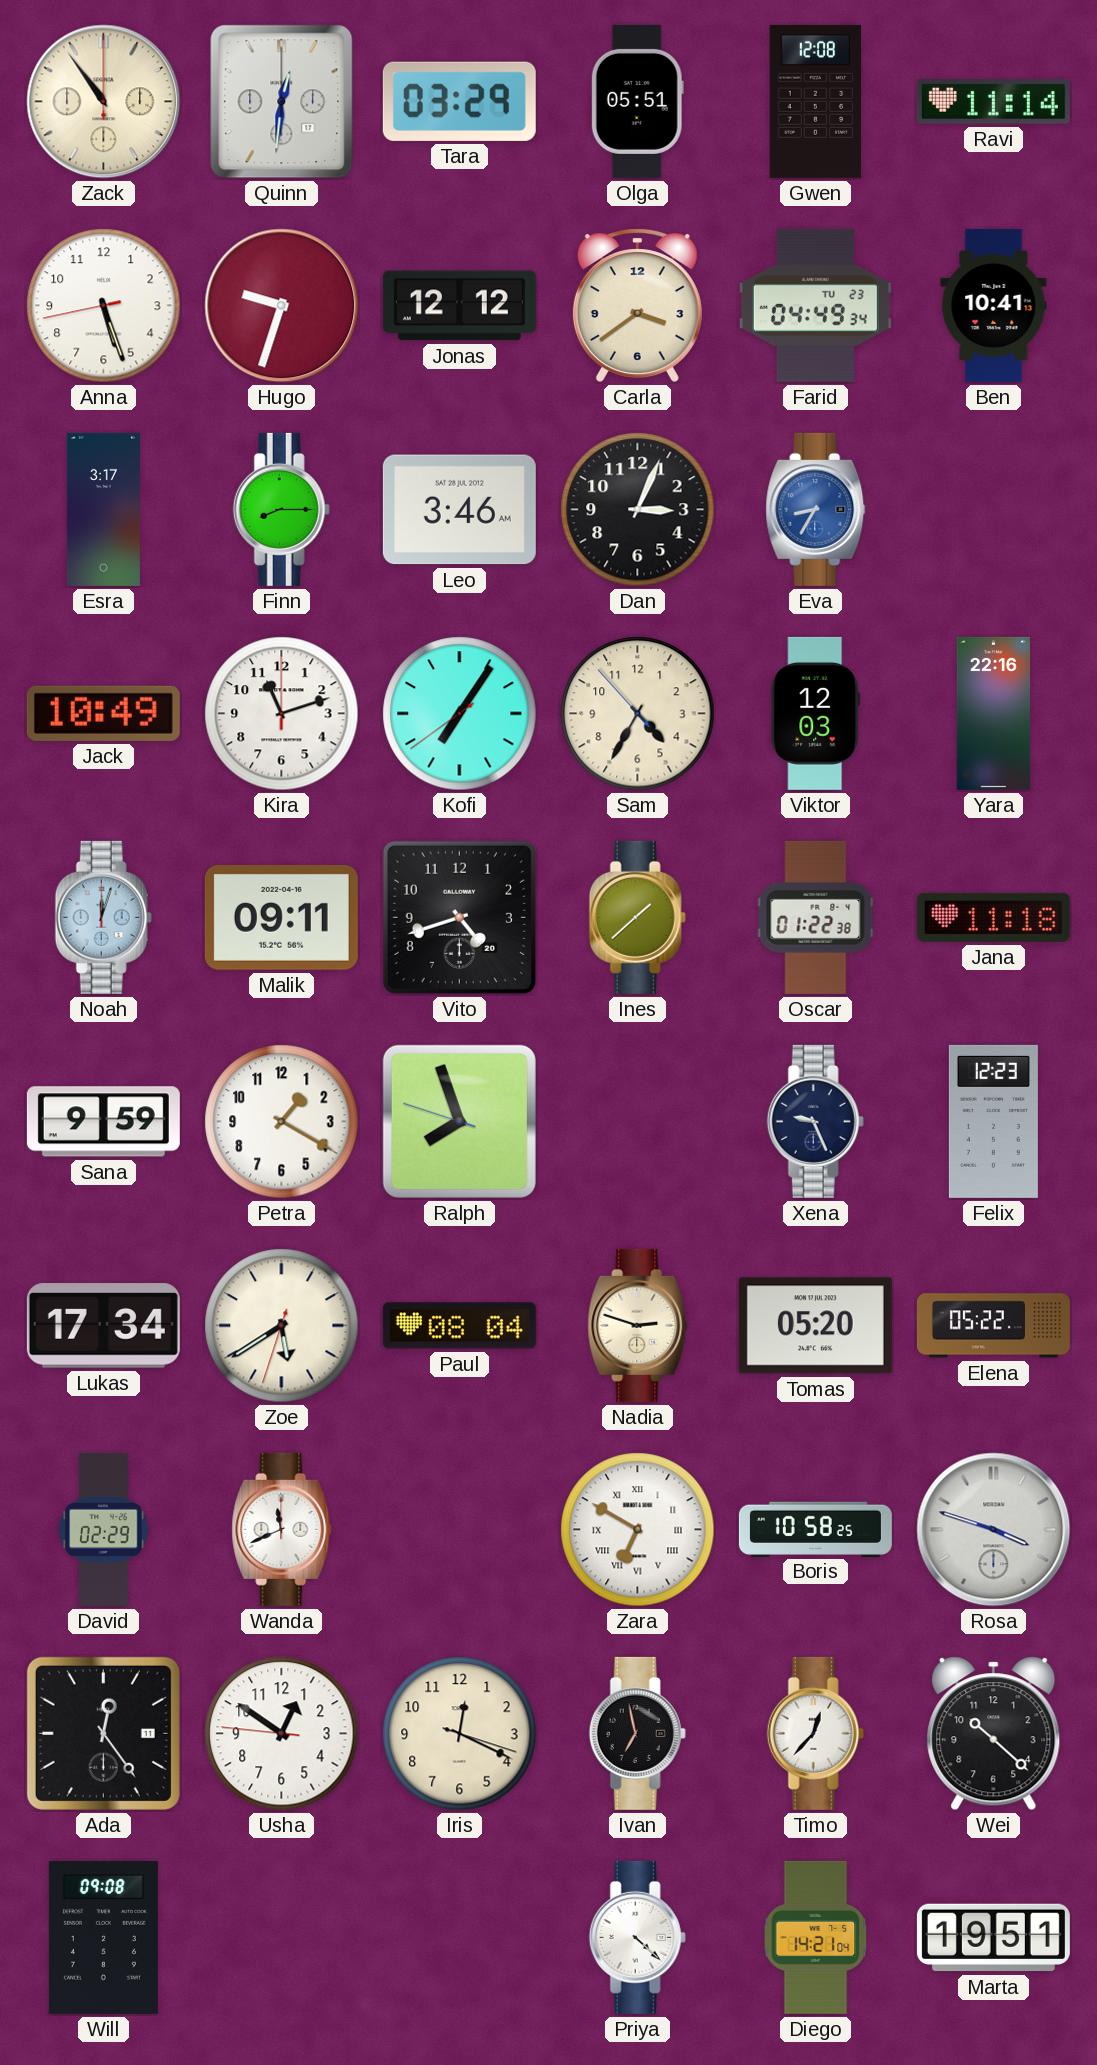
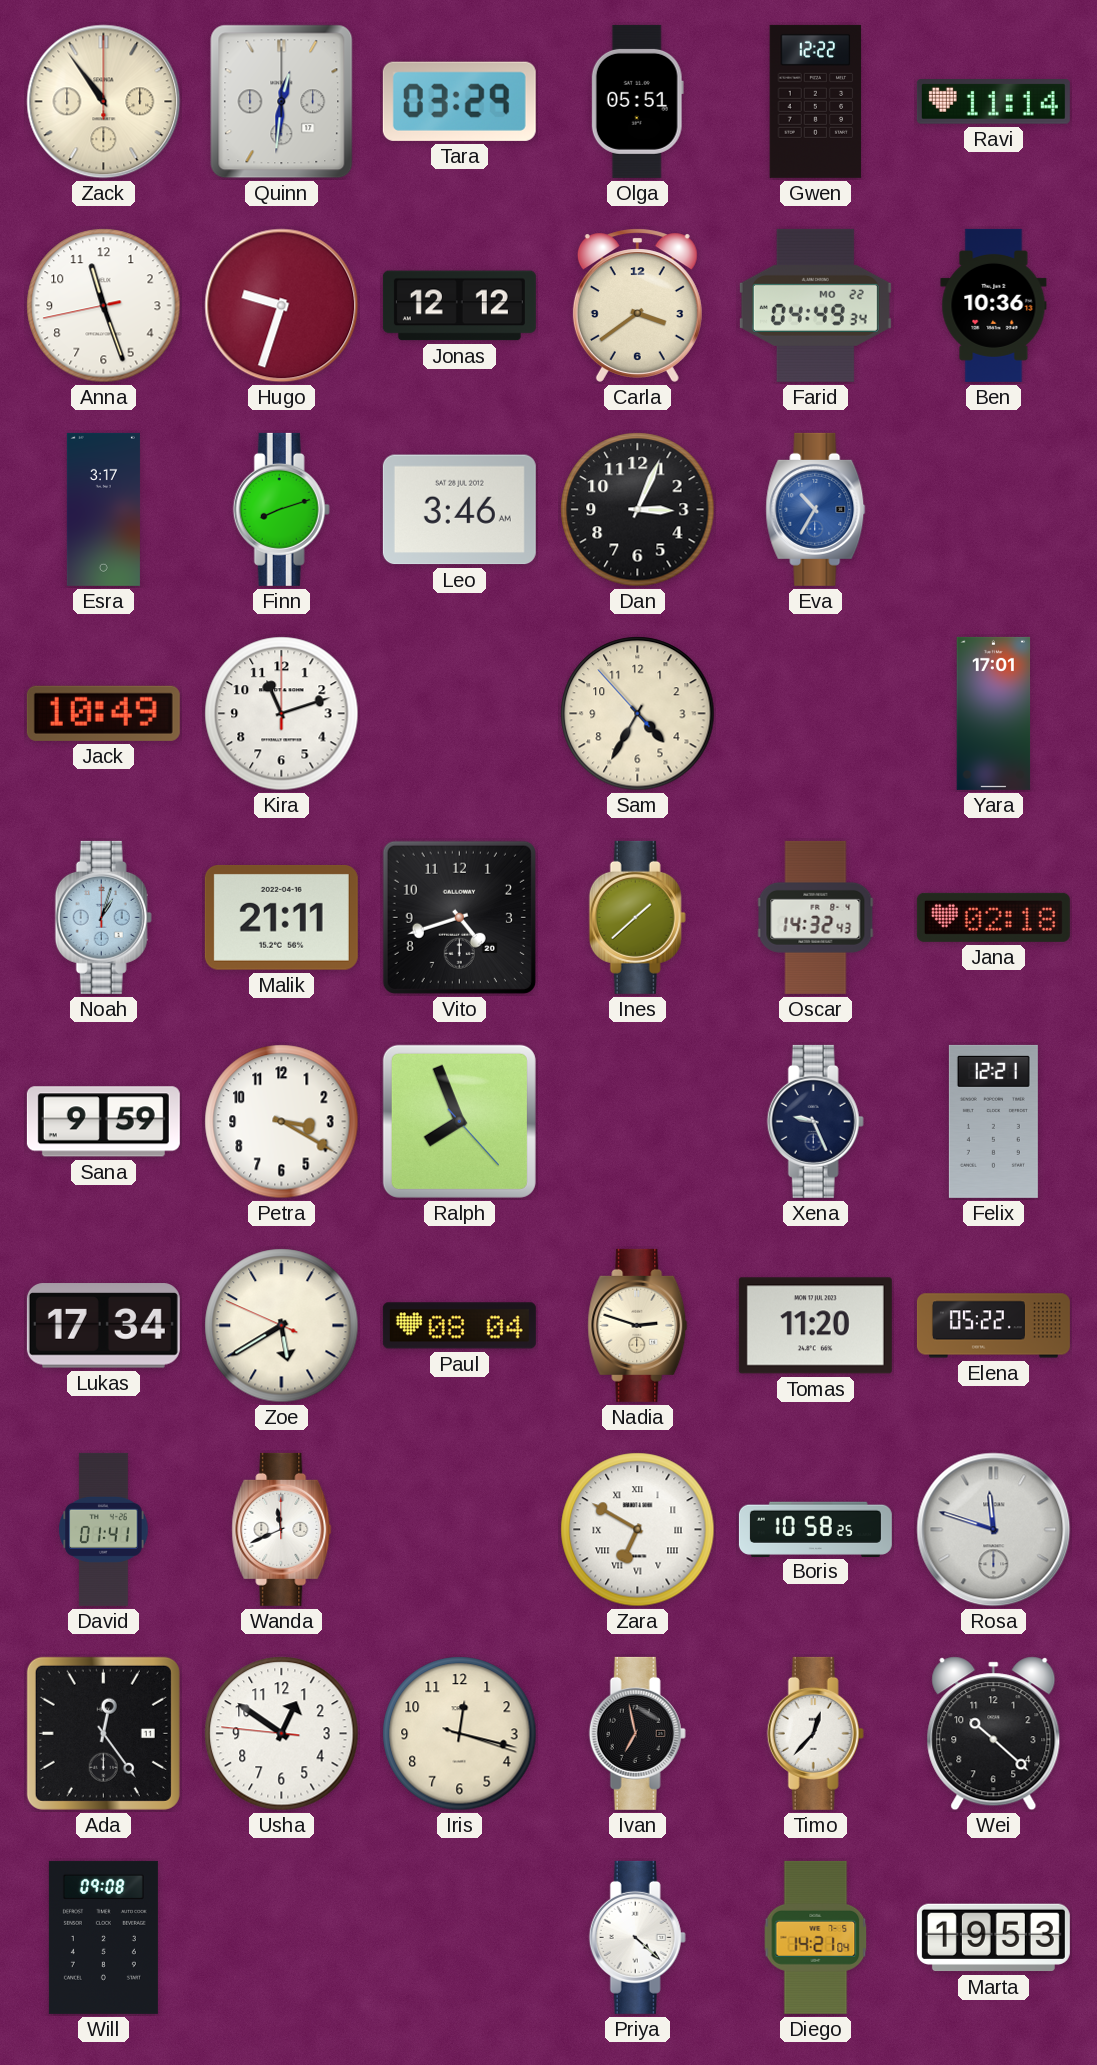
Gwen: 12:08 -> 12:22 (816, 101)
Anna: 5:26 -> 11:26 (104, 306)
Farid date: TU 23 -> MO 22 (815, 305)
Ben: 10:41 -> 10:36 (994, 305)
Finn: 8:15 -> 8:12 (281, 509)
Eva: 8:35 -> 10:35 (816, 509)
Kofi: 7:05 -> none (460, 714)
Viktor: 12:03 -> none (816, 713)
Yara: 22:16 -> 17:01 (994, 713)
Noah: 12:03 -> 1:03 (103, 917)
Malik: 09:11 -> 21:11 (281, 917)
Oscar: 01:22 -> 14:32 (816, 917)
Jana: 11:18 -> 02:18 (993, 917)
Petra: 1:20 -> 3:20 (282, 1122)
Ralph: 7:56:48 -> 7:56:23 (459, 1121)
Felix: 12:23 -> 12:21 (993, 1121)
Zoe: 5:39:33 -> 5:39:49 (282, 1326)
Tomas: 05:20 -> 11:20 (815, 1326)
David: 02:29 -> 01:41 (104, 1529)
Rosa: 3:48 -> 11:48 (994, 1530)
Iris: 12:19 -> 12:17 (460, 1734)
Marta: 19:51 -> 19:53 (993, 1938)
